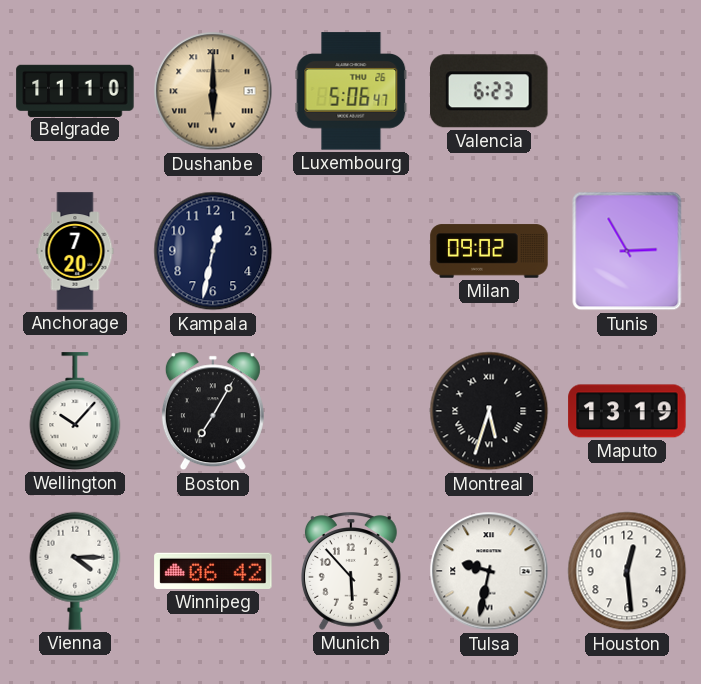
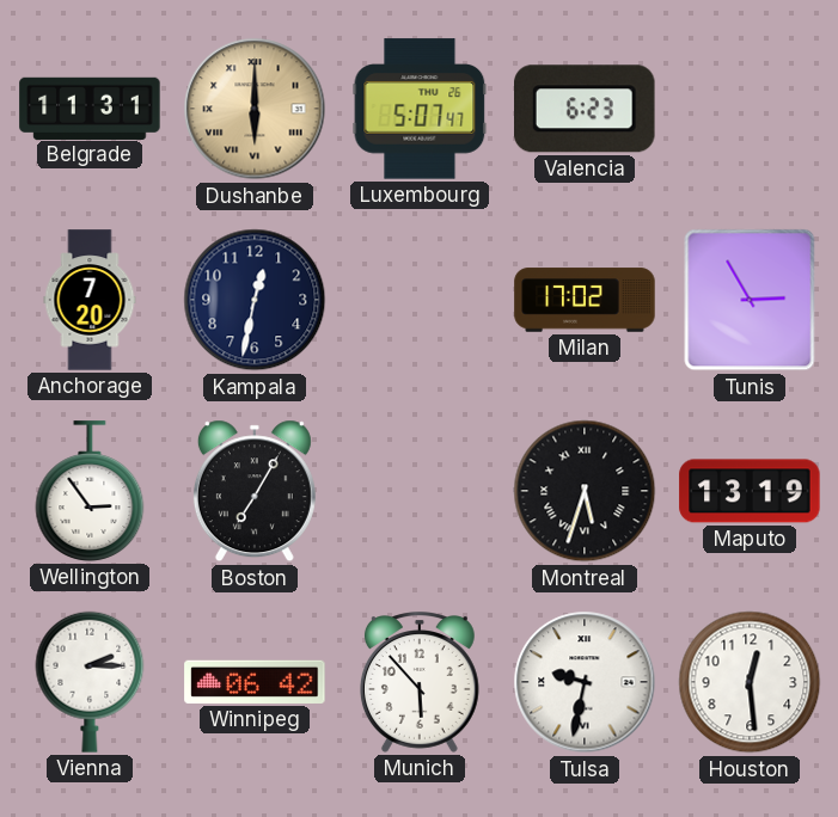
Belgrade: 11:10 -> 11:31 (90, 107)
Luxembourg: 5:06 -> 5:07 (420, 109)
Milan: 09:02 -> 17:02 (585, 300)
Wellington: 10:07 -> 2:54 (90, 491)
Vienna: 4:15 -> 2:15 (90, 682)
